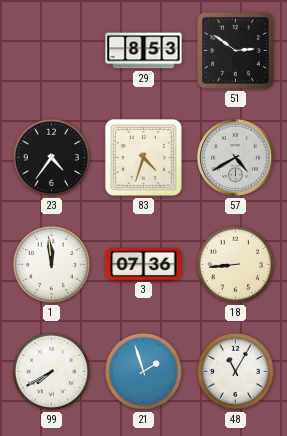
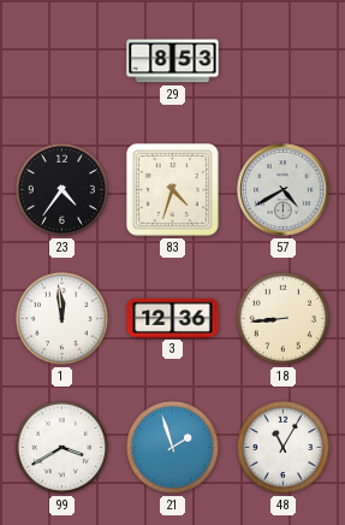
51: 2:51 -> none (236, 51)
3: 07:36 -> 12:36 (173, 318)
99: 7:40 -> 3:40 (61, 447)
